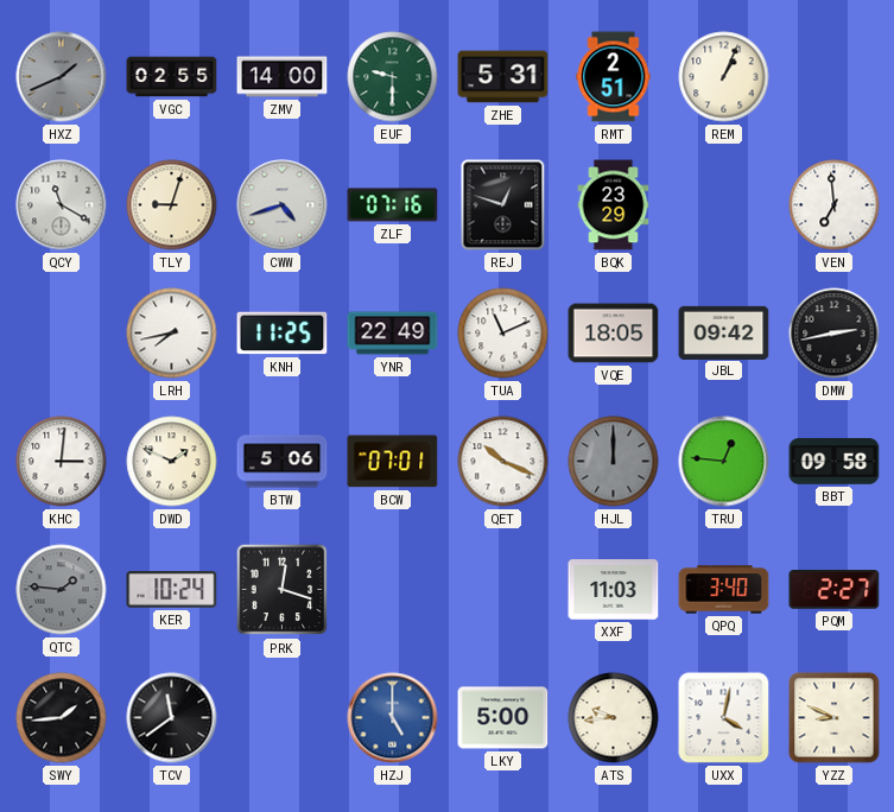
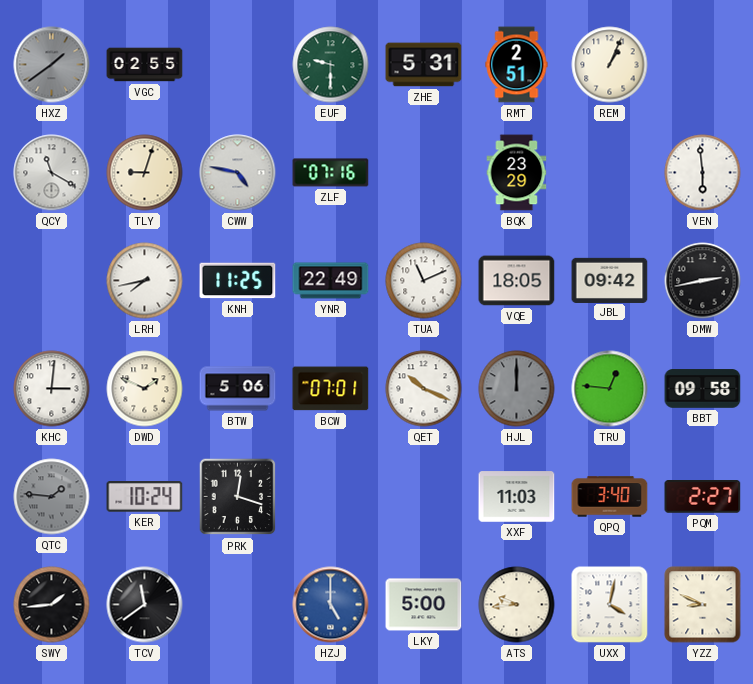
HXZ: 1:41 -> 1:39 (52, 65)
ZMV: 14:00 -> none (283, 77)
CWW: 4:42 -> 4:47 (238, 173)
REJ: 12:48 -> none (503, 205)
VEN: 6:59 -> 5:59 (703, 173)
